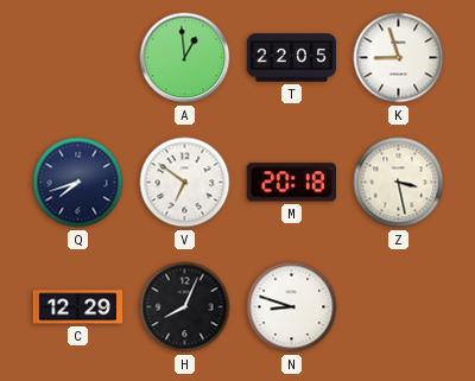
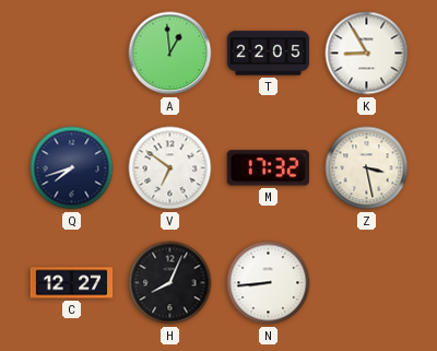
K: 8:57 -> 8:55 (367, 54)
M: 20:18 -> 17:32 (268, 168)
C: 12:29 -> 12:27 (72, 283)
N: 8:48 -> 8:44 (269, 283)
